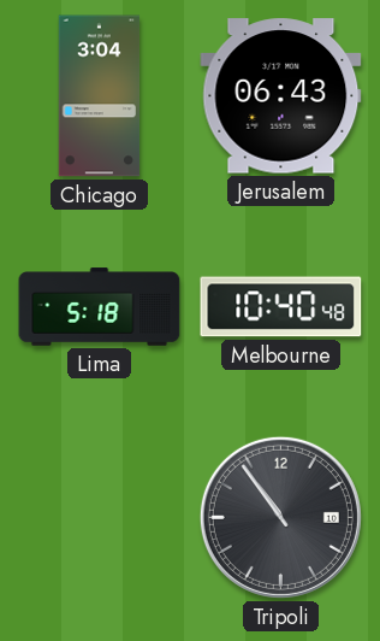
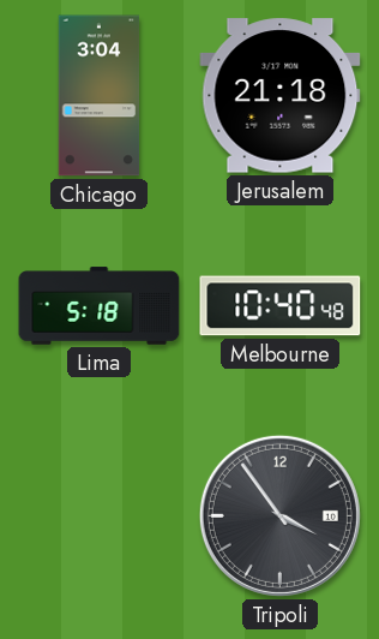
Jerusalem: 06:43 -> 21:18 (281, 96)
Tripoli: 10:54 -> 3:54 (279, 515)
